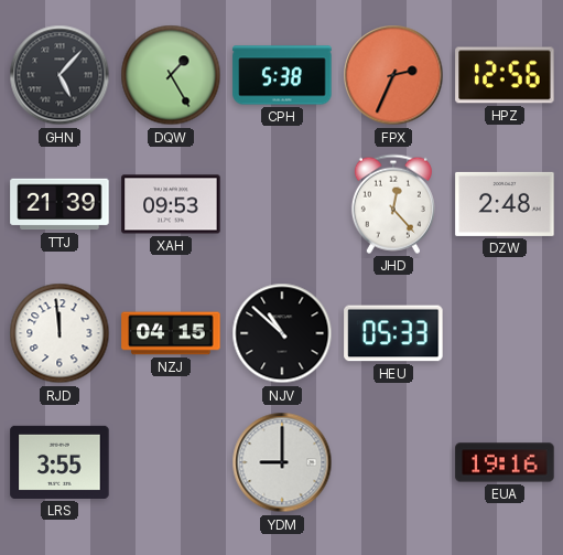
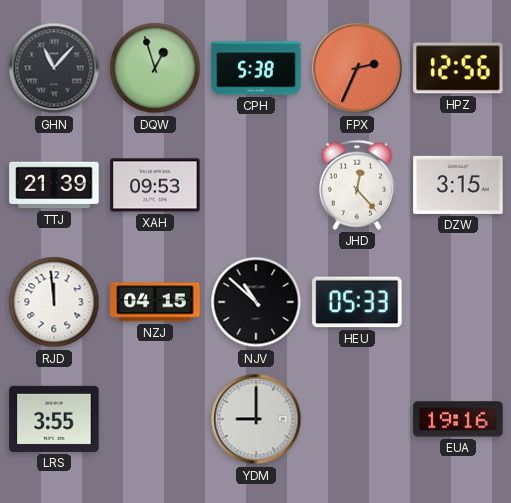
GHN: 5:07 -> 11:07 (54, 68)
DQW: 1:25 -> 12:57 (155, 68)
DZW: 2:48 -> 3:15 (458, 185)
